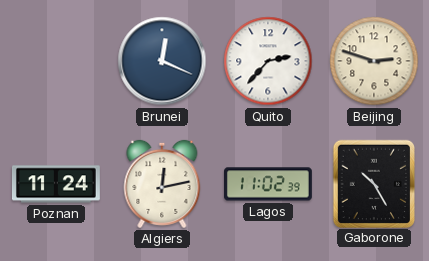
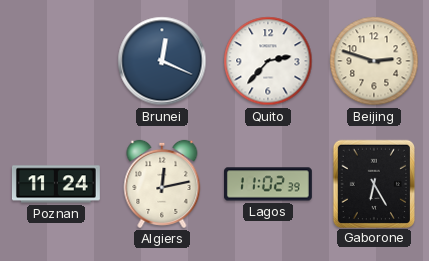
Gaborone: 10:25 -> 6:25 (373, 183)
